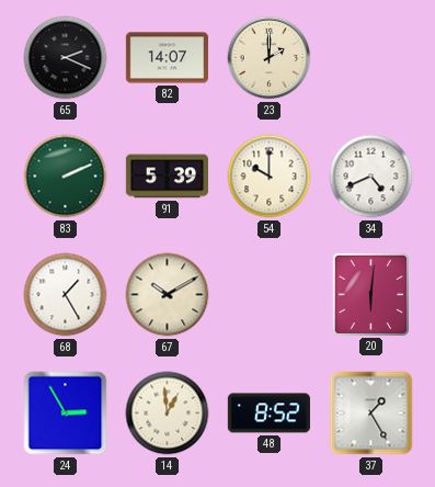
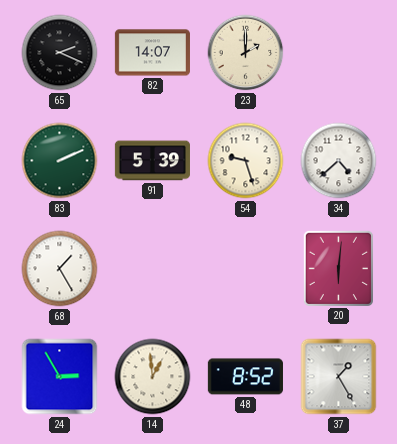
54: 10:00 -> 9:27 (246, 161)
34: 4:41 -> 4:38 (339, 161)
67: 10:10 -> none (168, 295)
